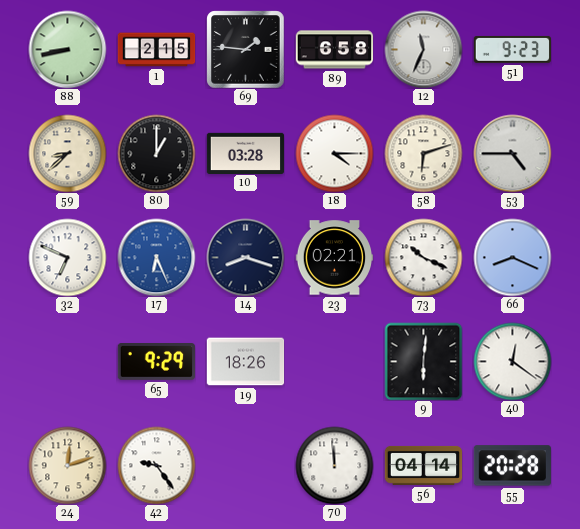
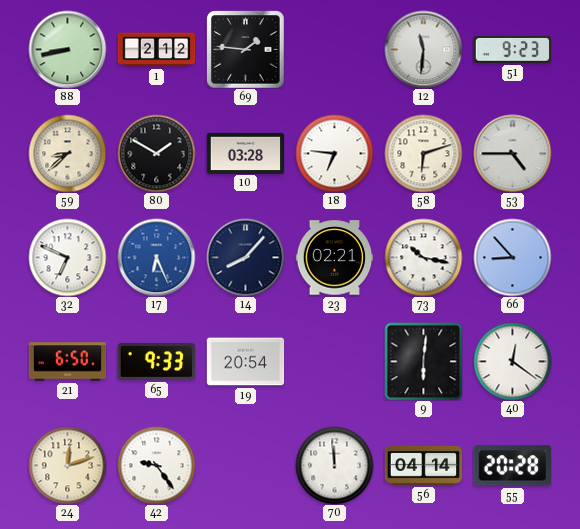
1: 2:15 -> 2:12 (156, 50)
89: 6:58 -> none (334, 50)
12: 11:34 -> 11:31 (423, 49)
80: 1:00 -> 1:50 (156, 153)
18: 4:15 -> 6:46 (334, 153)
14: 8:18 -> 8:07 (245, 257)
73: 10:19 -> 10:17 (423, 257)
66: 8:19 -> 8:53 (512, 257)
21: none -> 6:50 (67, 362)
65: 9:29 -> 9:33 (156, 362)
19: 18:26 -> 20:54 (245, 362)
